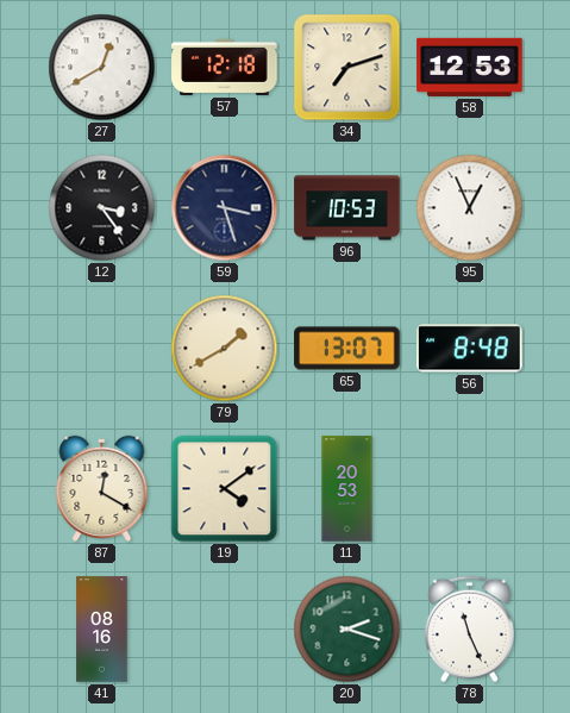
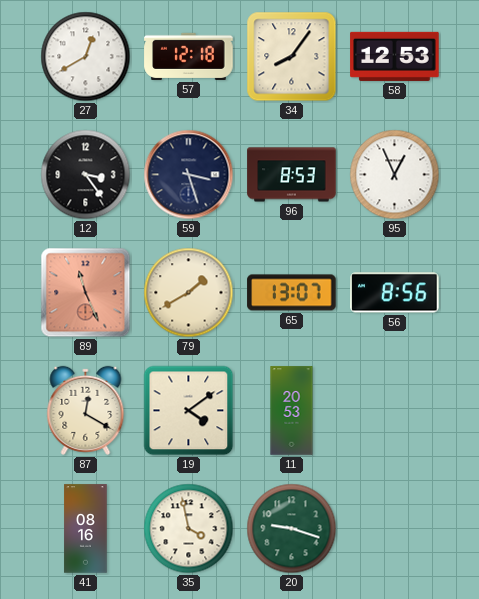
34: 7:12 -> 8:06 (292, 57)
96: 10:53 -> 8:53 (292, 175)
89: none -> 11:26 (86, 293)
56: 8:48 -> 8:56 (395, 293)
35: none -> 3:58 (189, 529)
20: 2:18 -> 9:18 (292, 529)
78: 11:26 -> none (469, 630)
